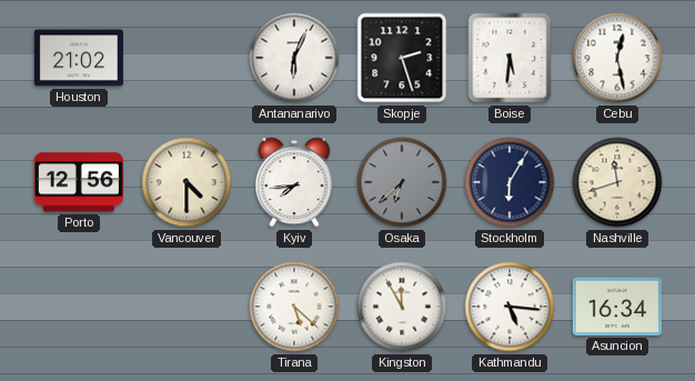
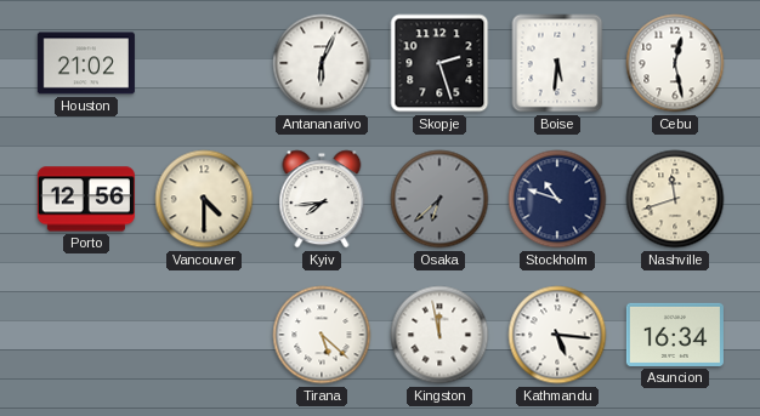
Stockholm: 6:05 -> 10:48 (557, 199)
Kingston: 11:55 -> 11:58 (439, 335)
